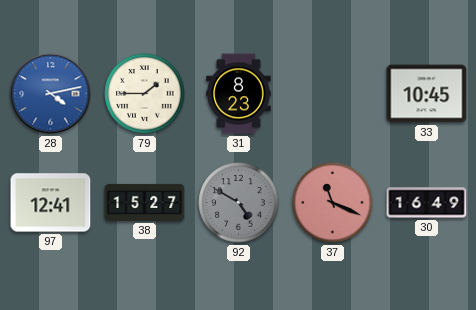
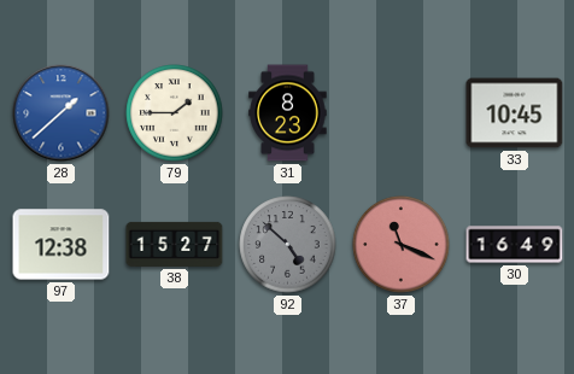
28: 4:13 -> 1:38 (61, 113)
97: 12:41 -> 12:38 (61, 245)
92: 4:50 -> 4:52 (288, 245)
